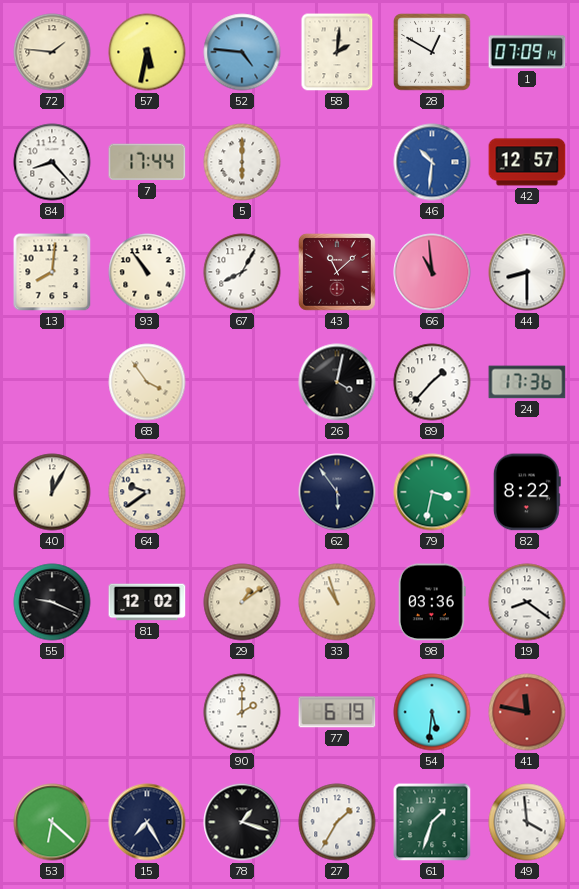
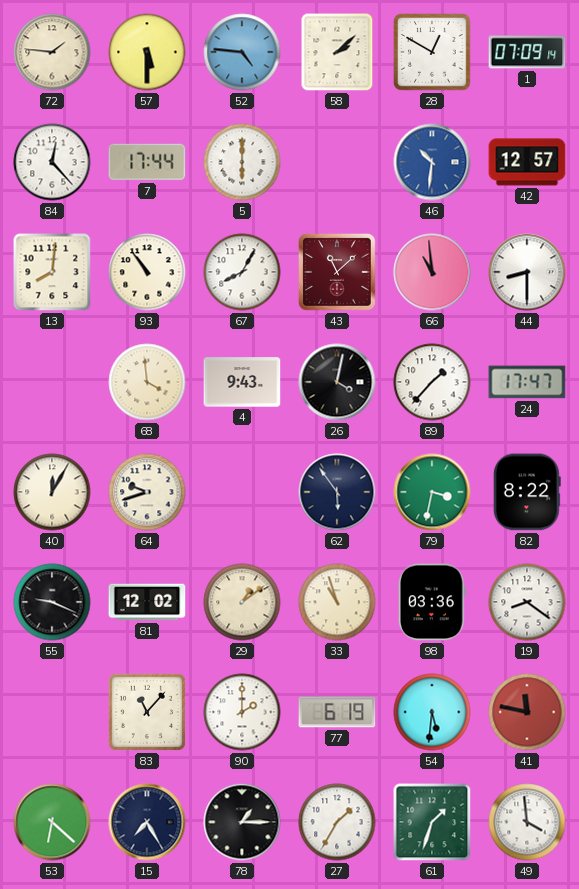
57: 5:32 -> 5:30 (147, 52)
58: 2:01 -> 2:08 (337, 52)
84: 8:23 -> 12:23 (52, 162)
68: 3:54 -> 3:59 (147, 382)
4: none -> 9:43 (242, 382)
24: 17:36 -> 17:47 (527, 382)
64: 9:39 -> 9:42 (147, 492)
83: none -> 11:07 (147, 712)
78: 1:18 -> 1:15 (242, 822)
